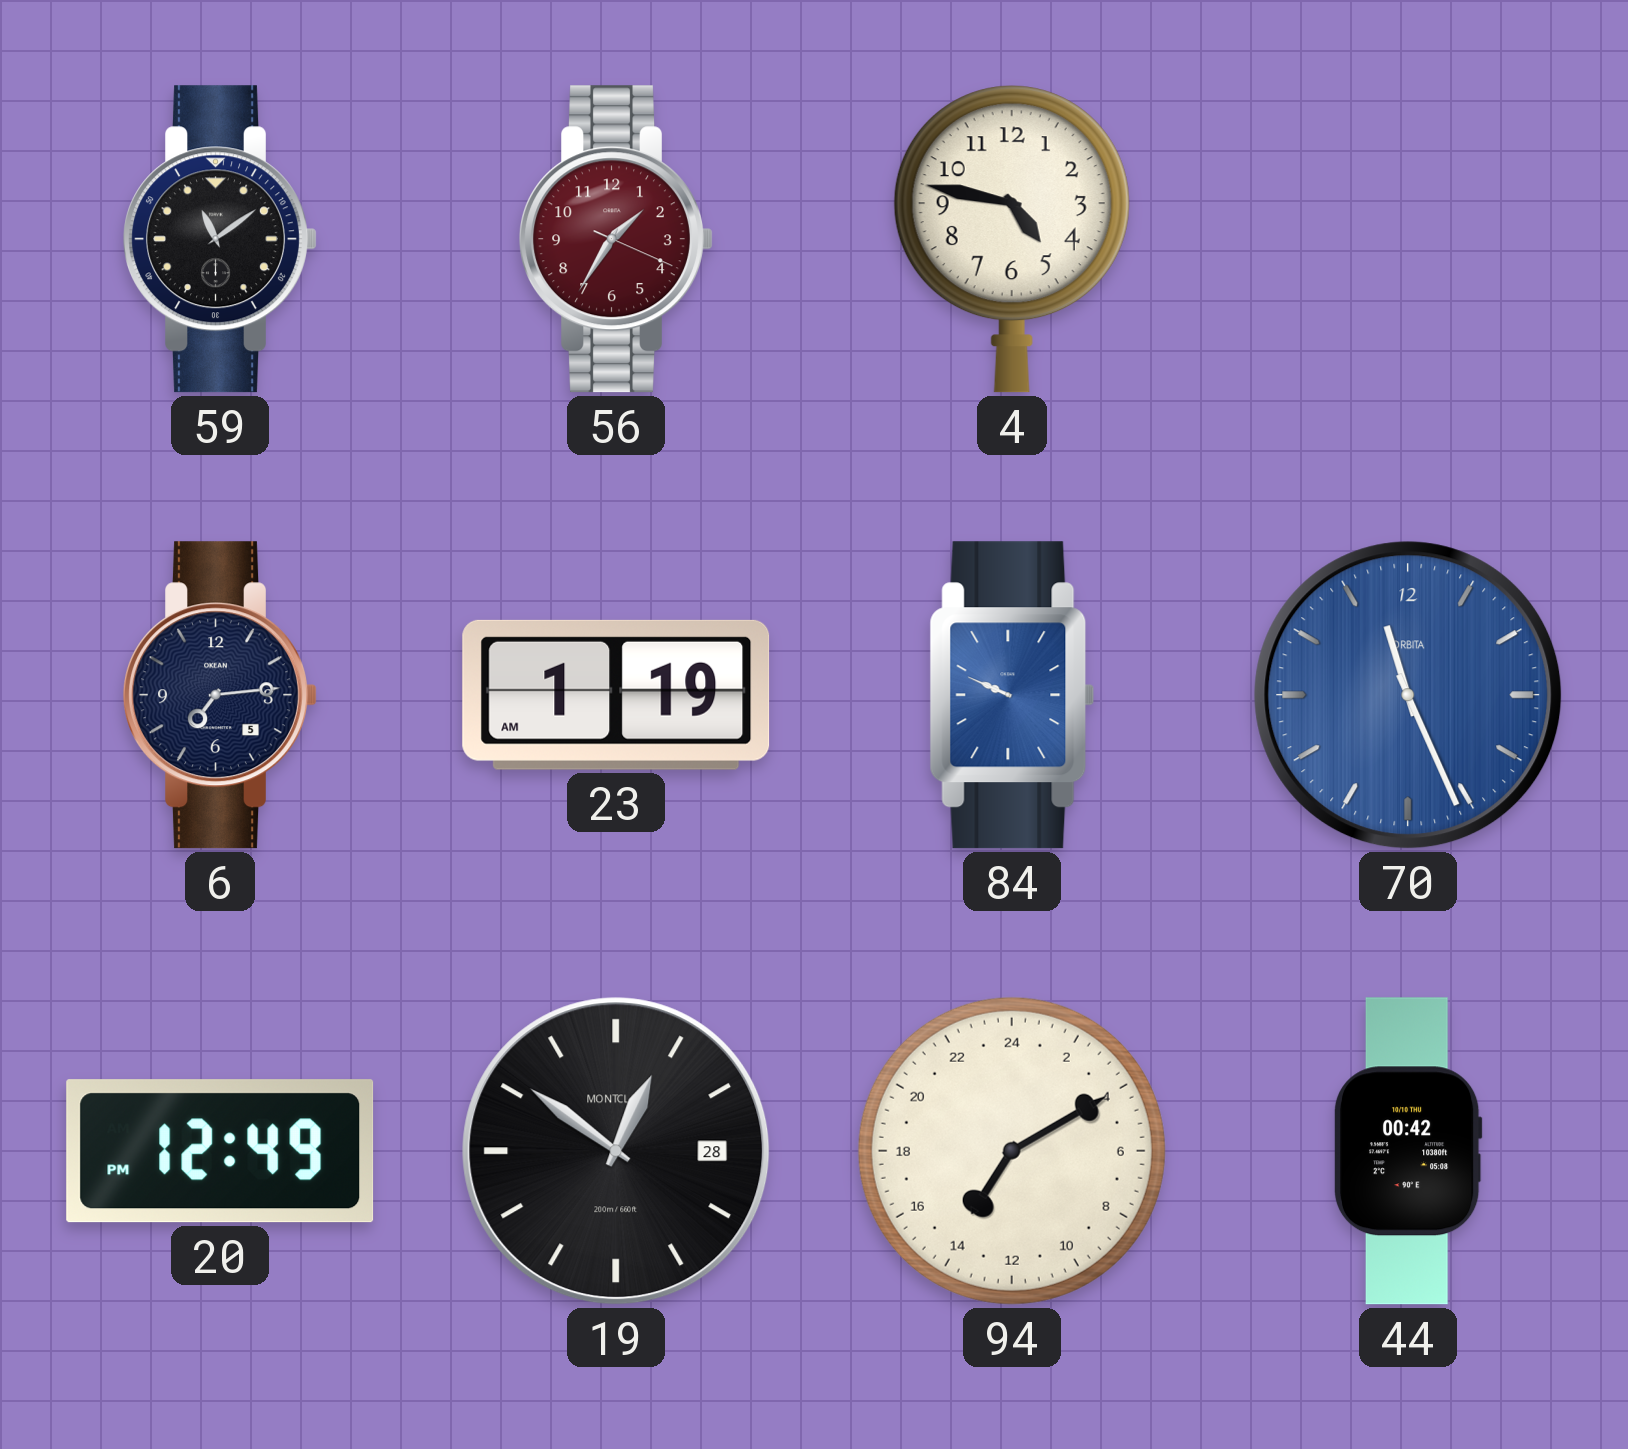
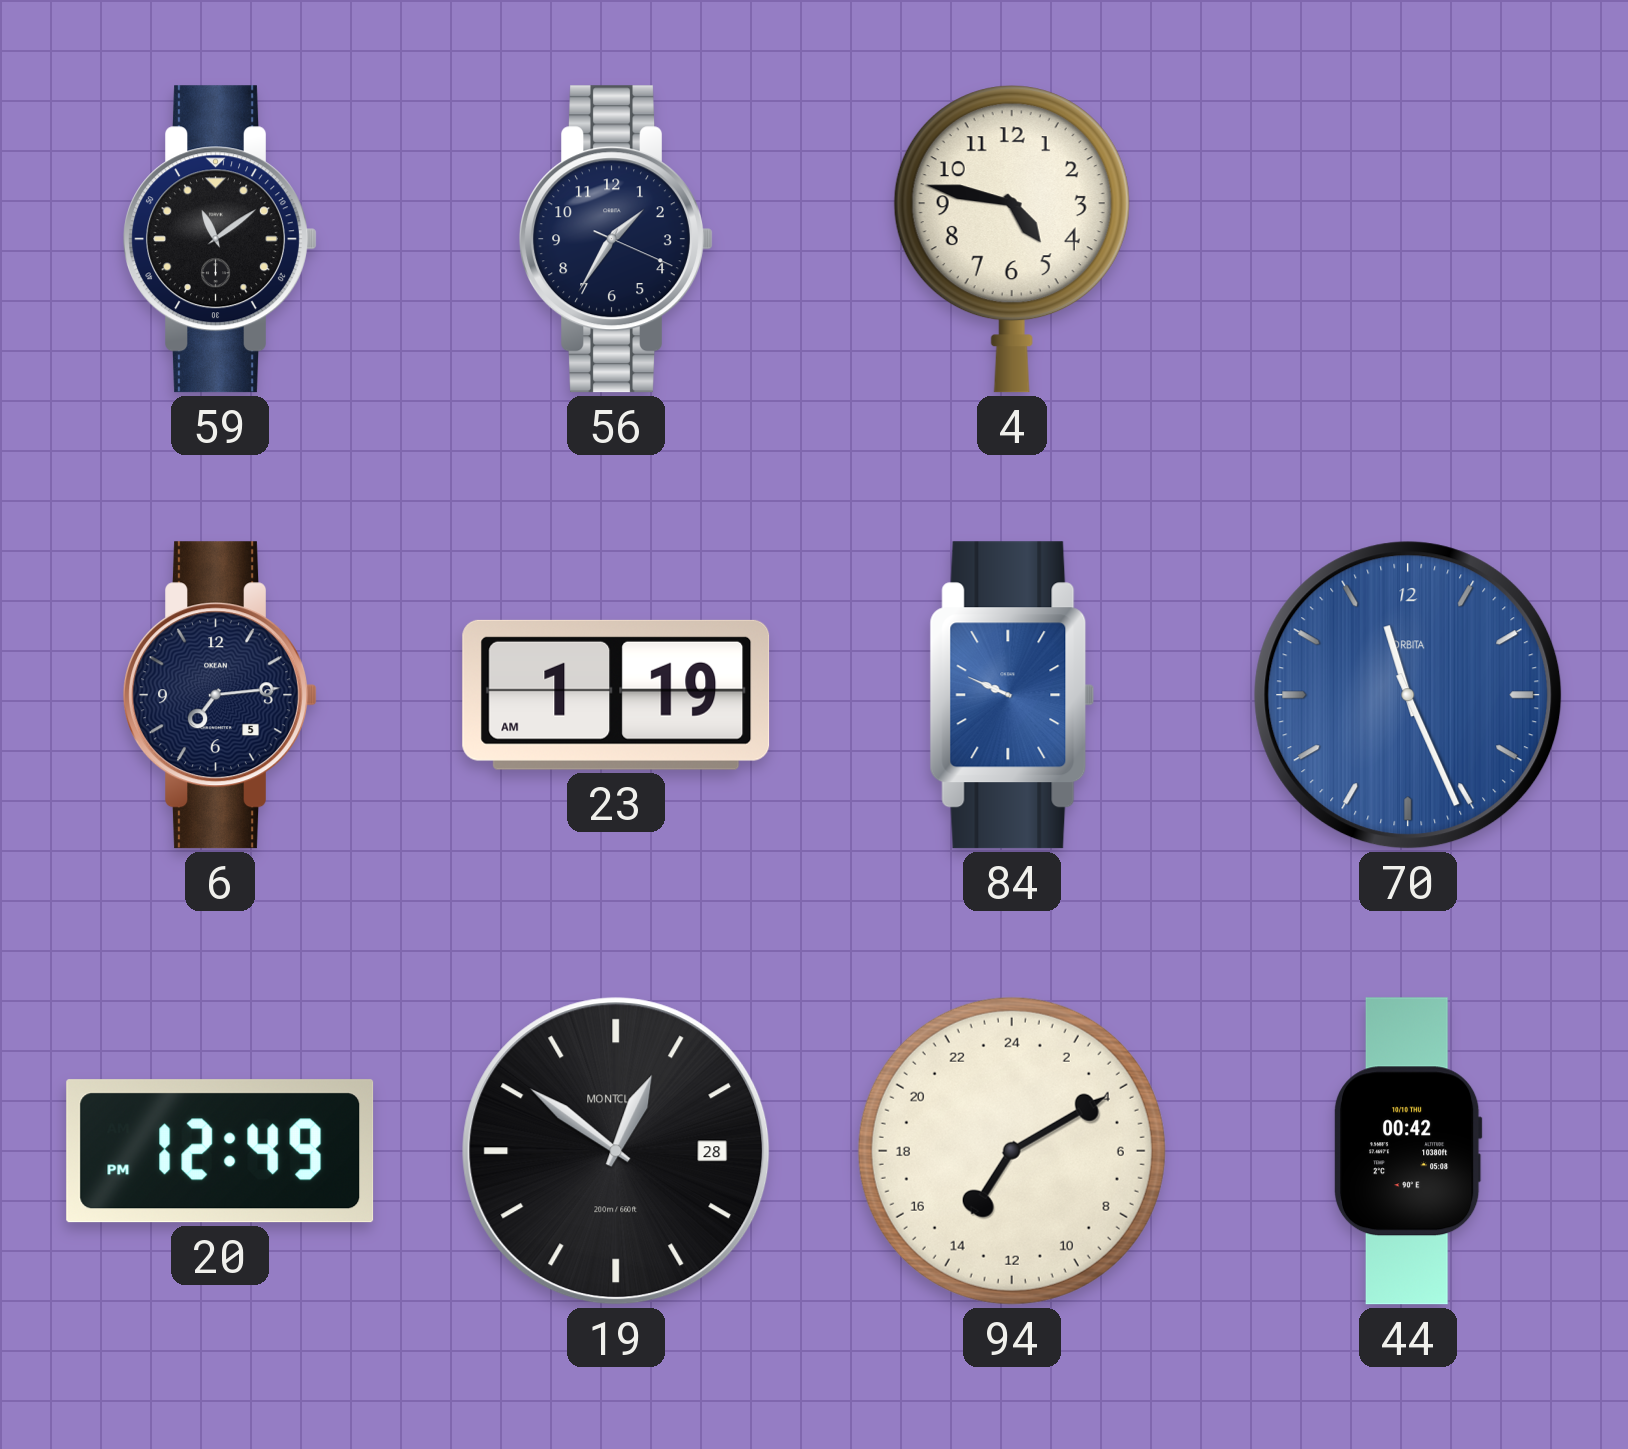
56 dial: burgundy -> navy (616, 239)
